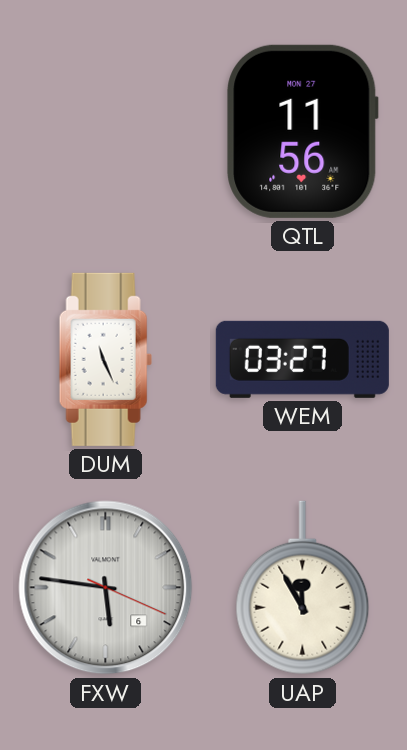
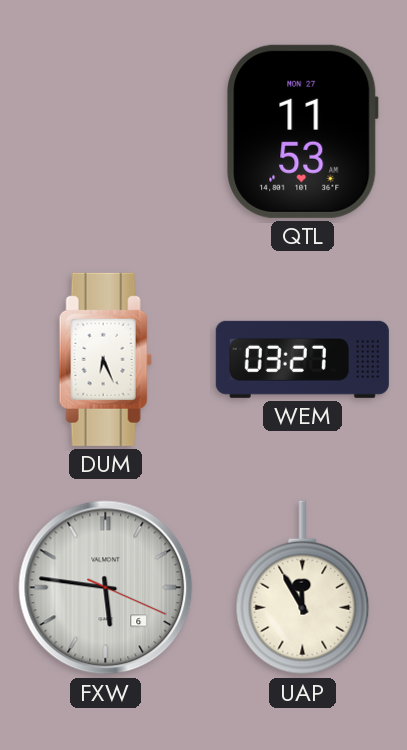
QTL: 11:56 -> 11:53 (303, 131)
DUM: 11:26 -> 6:26 (105, 359)
